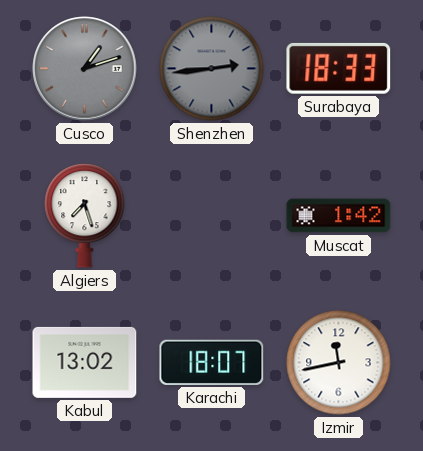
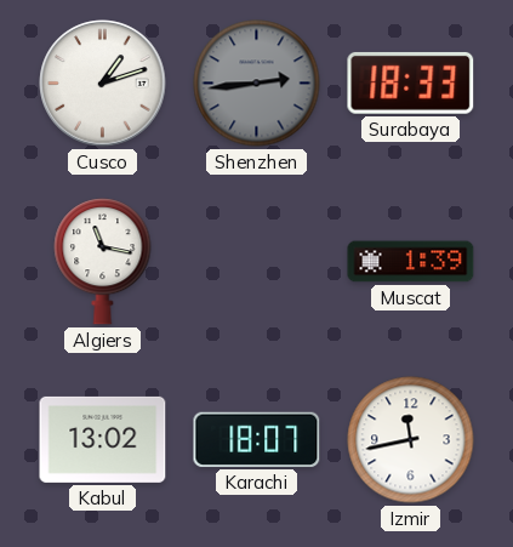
Cusco dial: grey -> white (103, 84)
Algiers: 7:27 -> 11:17 (103, 262)
Muscat: 1:42 -> 1:39 (411, 262)
